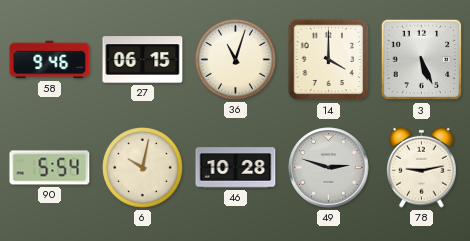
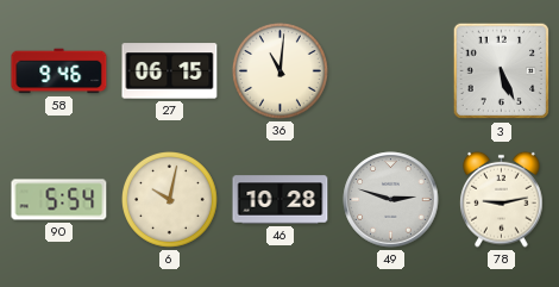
36: 11:03 -> 11:01 (281, 71)
14: 4:00 -> none (329, 60)
